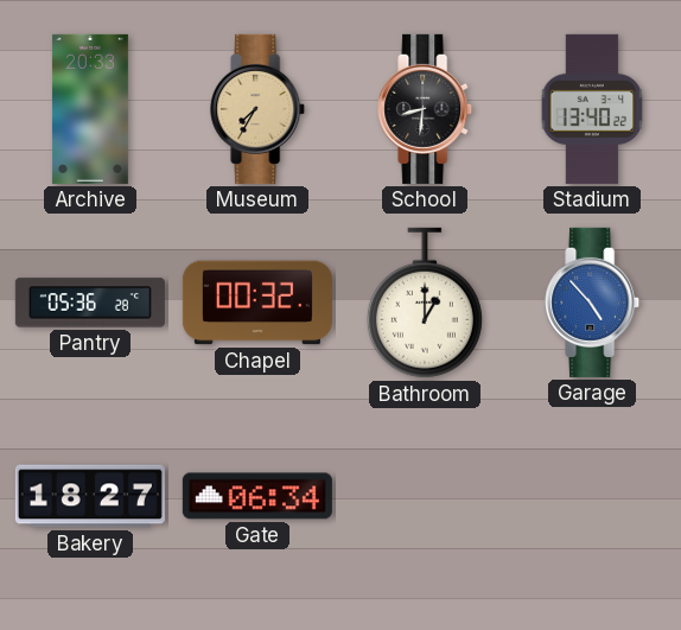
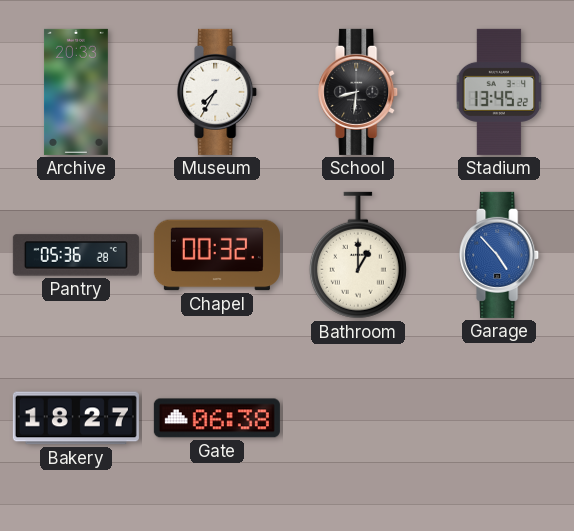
Museum dial: champagne -> white (218, 92)
Stadium: 13:40 -> 13:45 (499, 92)
Gate: 06:34 -> 06:38 (217, 418)
